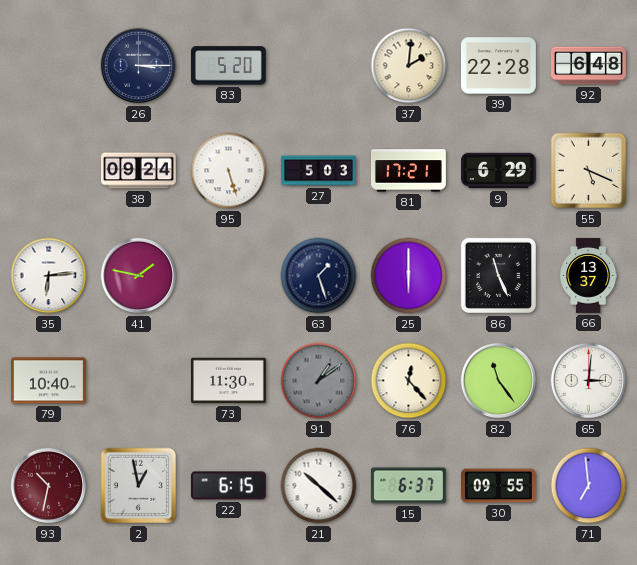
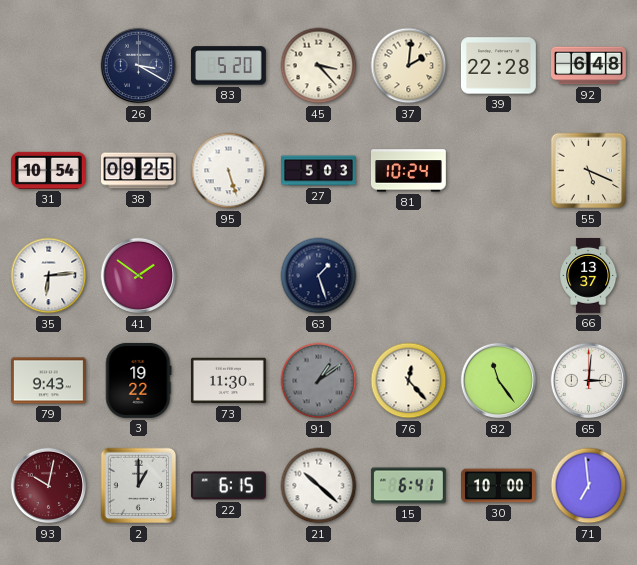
26: 3:15 -> 3:20 (139, 66)
45: none -> 3:23 (319, 66)
31: none -> 10:54 (48, 170)
38: 09:24 -> 09:25 (139, 171)
81: 17:21 -> 10:24 (408, 171)
9: 6:29 -> none (499, 171)
41: 1:47 -> 1:51 (139, 276)
25: 6:00 -> none (409, 276)
86: 11:26 -> none (499, 276)
79: 10:40 -> 9:43 (49, 381)
3: none -> 19:22 (138, 380)
93: 10:32 -> 10:02 (49, 486)
2: 12:58 -> 1:00 (139, 486)
15: 6:37 -> 6:41 (409, 486)
30: 09:55 -> 10:00 (499, 486)
